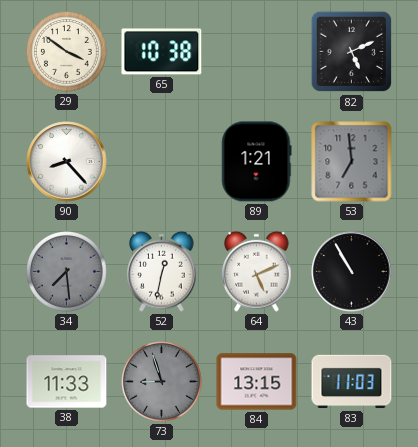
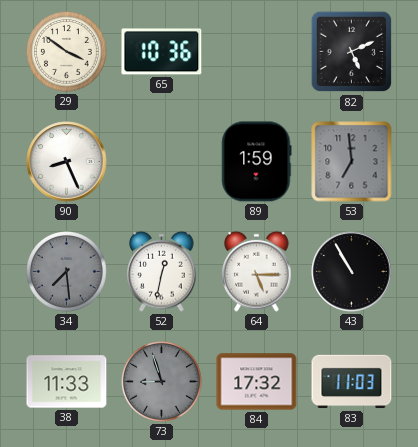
65: 10:38 -> 10:36 (162, 52)
90: 8:23 -> 8:26 (67, 162)
89: 1:21 -> 1:59 (257, 162)
64: 5:11 -> 5:15 (257, 271)
84: 13:15 -> 17:32 (257, 382)
